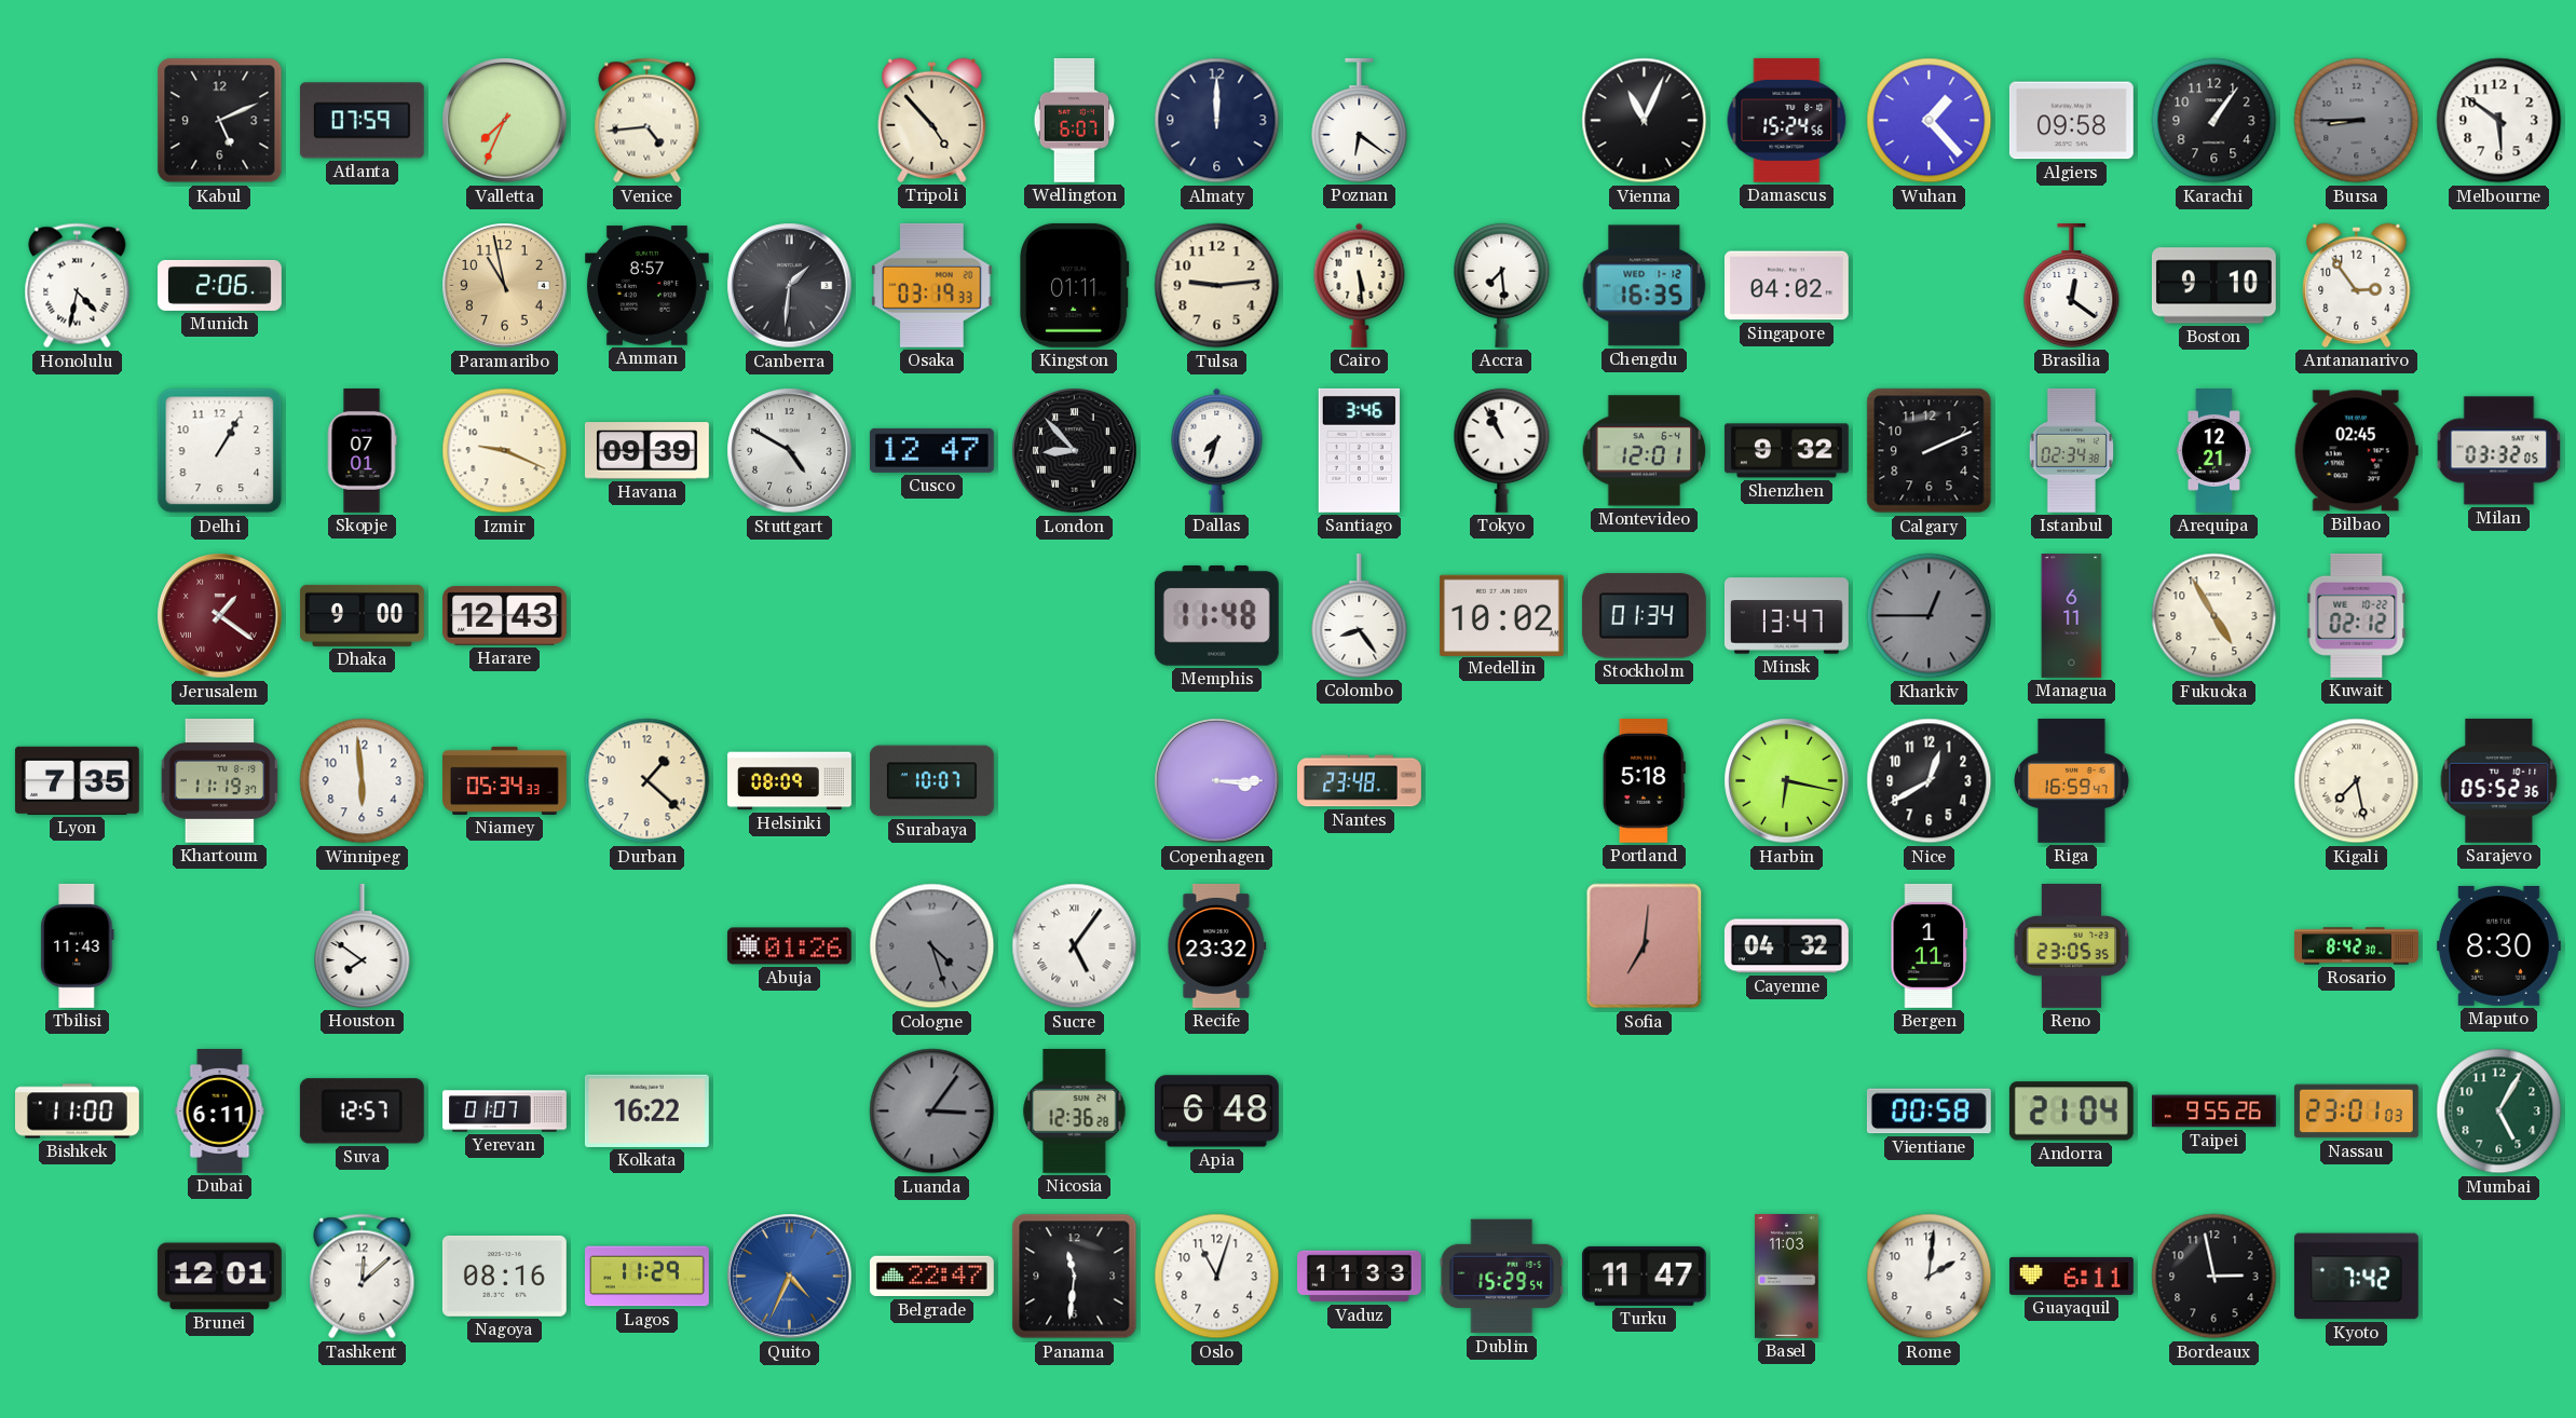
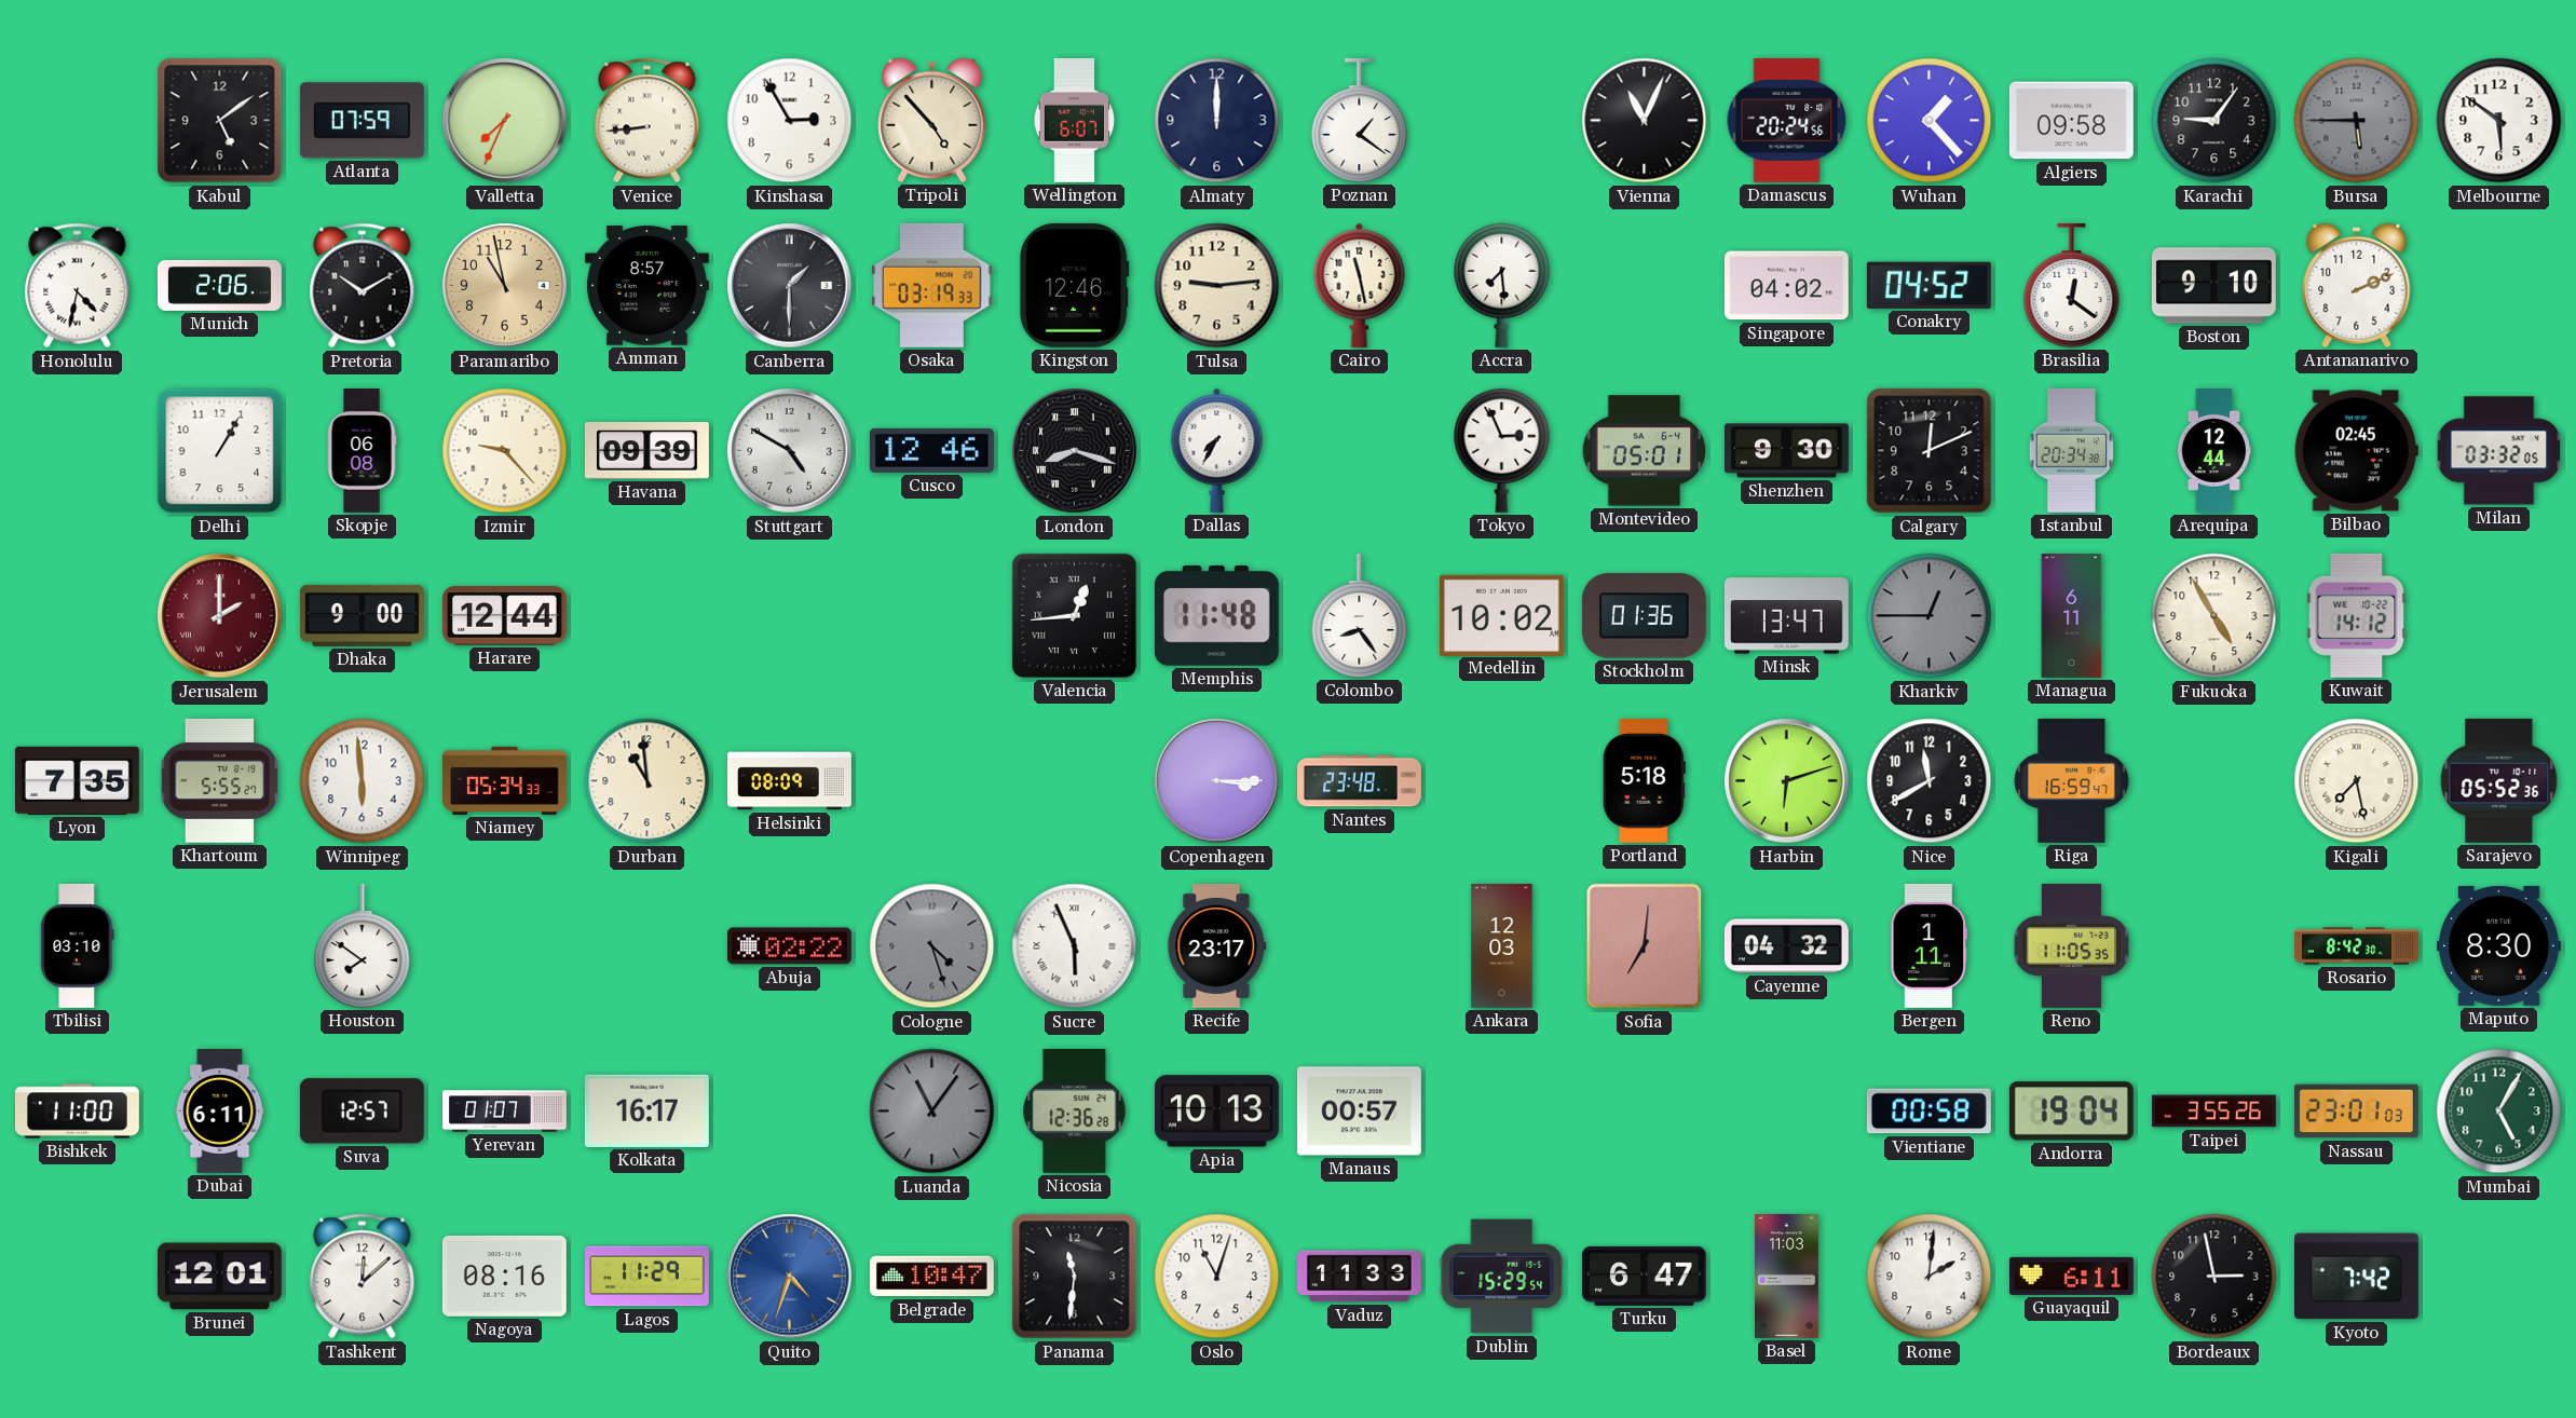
Kabul: 5:11 -> 5:09 (220, 121)
Venice: 4:44 -> 8:44 (648, 121)
Kinshasa: none -> 2:55 (790, 121)
Poznan: 6:21 -> 1:21 (1360, 120)
Damascus: 15:24 -> 20:24 (1787, 120)
Karachi: 1:06 -> 9:06 (2214, 121)
Bursa: 8:45 -> 5:45 (2357, 121)
Pretoria: none -> 10:10 (363, 286)
Canberra: 1:31 -> 1:30 (790, 286)
Kingston: 01:11 -> 12:46 (1075, 285)
Cairo: 5:29 -> 11:28 (1360, 285)
Chengdu: 16:35 -> none (1645, 286)
Conakry: none -> 04:52 (1928, 285)
Antananarivo: 2:54 -> 2:11 (2357, 285)
Skopje: 07:01 -> 06:08 (362, 451)
Izmir: 9:19 -> 9:23 (505, 451)
Cusco: 12:47 -> 12:46 (931, 450)
London: 8:53 -> 8:18 (1075, 451)
Dallas: 7:33 -> 7:35 (1217, 450)
Santiago: 3:46 -> none (1359, 450)
Tokyo: 10:56 -> 2:56 (1502, 450)
Montevideo: 12:01 -> 05:01 (1645, 451)
Shenzhen: 9:32 -> 9:30 (1786, 451)
Calgary: 2:11 -> 12:11 (1930, 451)
Istanbul: 02:34 -> 20:34 (2071, 450)
Arequipa: 12:21 -> 12:44 (2213, 451)
Jerusalem: 1:21 -> 2:00 (220, 616)
Harare: 12:43 -> 12:44 (504, 616)
Valencia: none -> 12:44 (1074, 615)
Stockholm: 01:34 -> 01:36 (1644, 616)
Kuwait: 02:12 -> 14:12 (2357, 615)
Khartoum: 11:19 -> 5:55 (220, 780)
Durban: 1:22 -> 10:59 (648, 781)
Surabaya: 10:07 -> none (931, 781)
Harbin: 6:17 -> 6:12 (1787, 781)
Nice: 12:40 -> 11:40 (1930, 781)
Tbilisi: 11:43 -> 03:10 (78, 945)
Abuja: 01:26 -> 02:22 (789, 946)
Sucre: 5:06 -> 5:56 (1075, 946)
Recife: 23:32 -> 23:17 (1217, 945)
Ankara: none -> 12:03 (1502, 946)
Reno: 23:05 -> 11:05 (2072, 945)
Kolkata: 16:22 -> 16:17 (646, 1110)
Luanda: 3:06 -> 11:06 (932, 1112)
Apia: 6:48 -> 10:13 (1216, 1112)
Manaus: none -> 00:57 (1359, 1112)
Andorra: 21:04 -> 19:04 (2071, 1112)
Taipei: 9:55 -> 3:55 (2213, 1112)
Quito: 4:34 -> 4:33 (790, 1277)
Belgrade: 22:47 -> 10:47 (931, 1277)
Turku: 11:47 -> 6:47 (1644, 1276)
